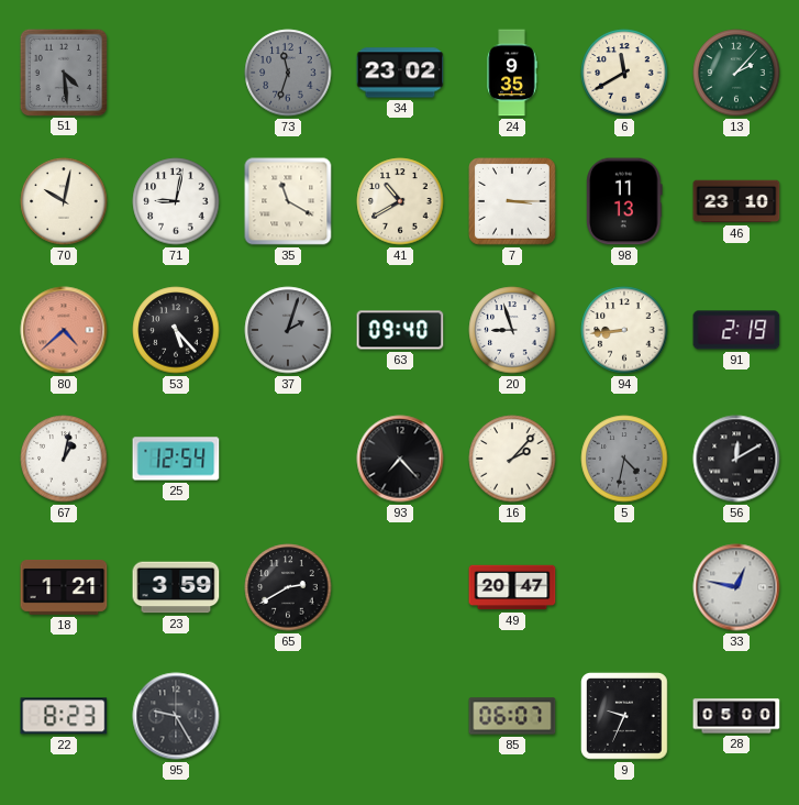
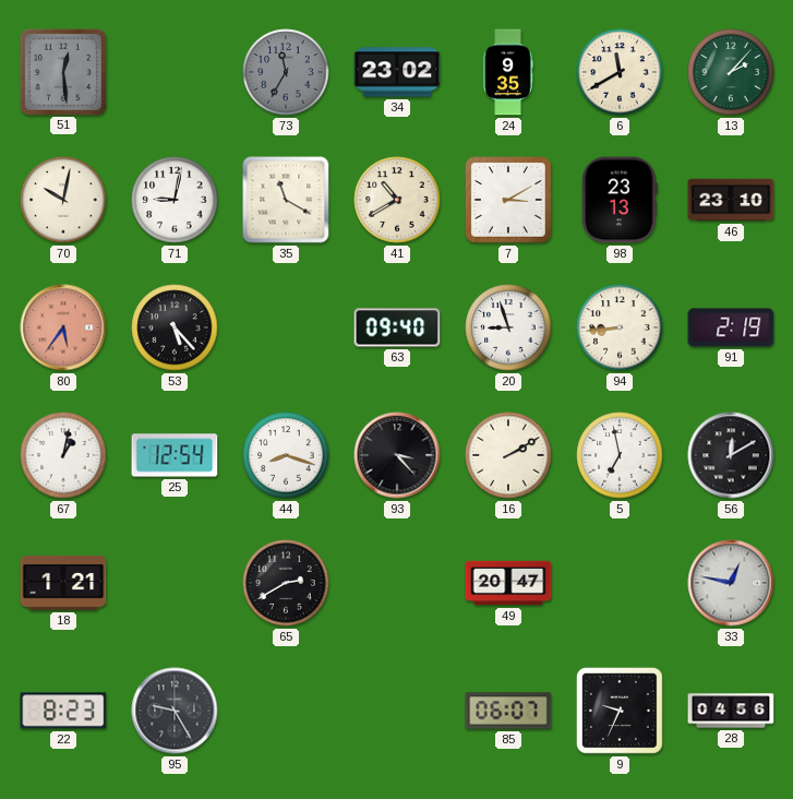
51: 4:29 -> 12:29 (62, 71)
73: 11:33 -> 11:35 (286, 72)
7: 3:15 -> 3:10 (509, 201)
98: 11:13 -> 23:13 (620, 200)
80: 4:38 -> 5:36 (63, 327)
37: 2:03 -> none (288, 330)
44: none -> 8:18 (286, 455)
93: 7:23 -> 3:23 (397, 455)
16: 2:07 -> 2:10 (508, 455)
5: 4:32 -> 6:58 (620, 455)
5 dial: grey -> white (620, 455)
23: 3:59 -> none (176, 587)
28: 05:00 -> 04:56 (731, 711)
